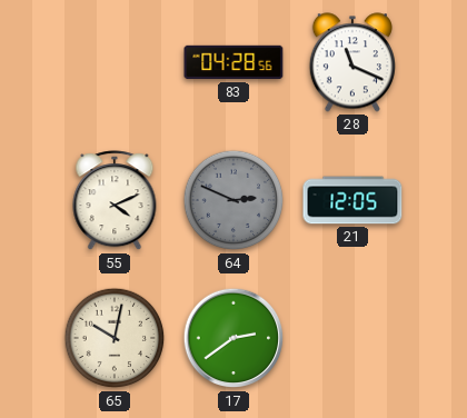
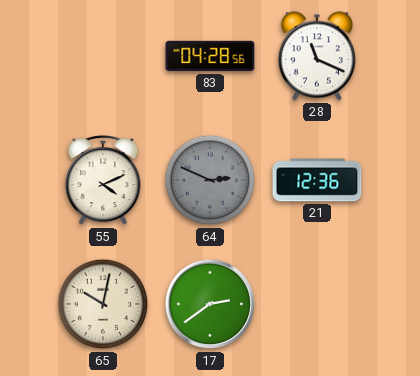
21: 12:05 -> 12:36 (317, 180)
